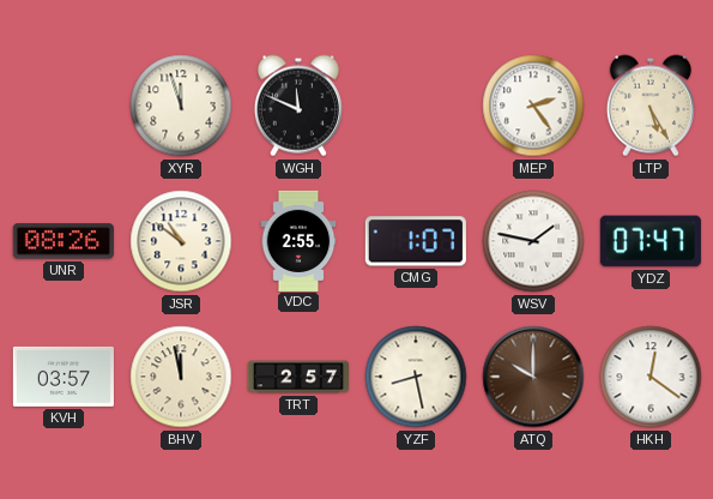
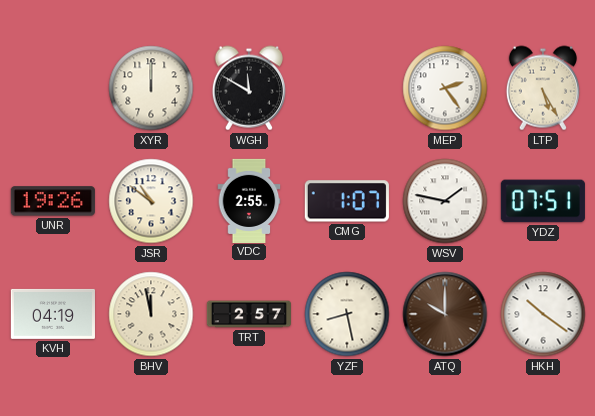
XYR: 11:57 -> 12:00 (151, 88)
WGH: 11:49 -> 11:50 (249, 88)
UNR: 08:26 -> 19:26 (53, 201)
YDZ: 07:47 -> 07:51 (543, 201)
KVH: 03:57 -> 04:19 (53, 314)
HKH: 12:21 -> 10:21 (543, 314)
